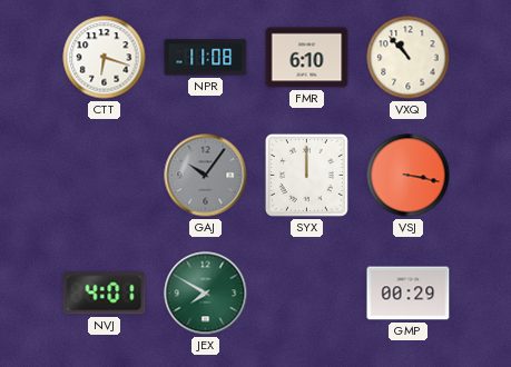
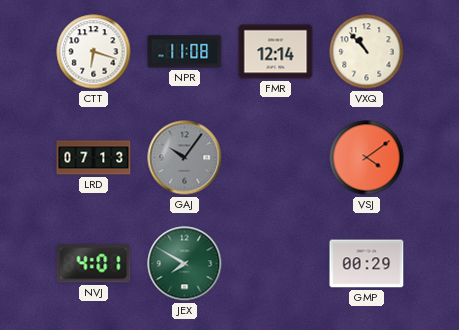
FMR: 6:10 -> 12:14 (276, 52)
LRD: none -> 07:13 (94, 158)
SYX: 12:00 -> none (306, 175)
VSJ: 3:17 -> 4:09 (367, 158)
